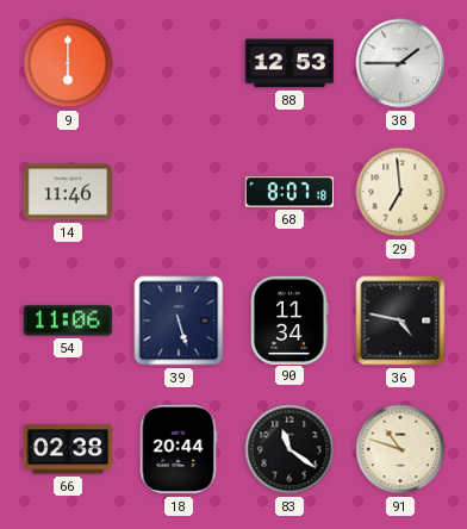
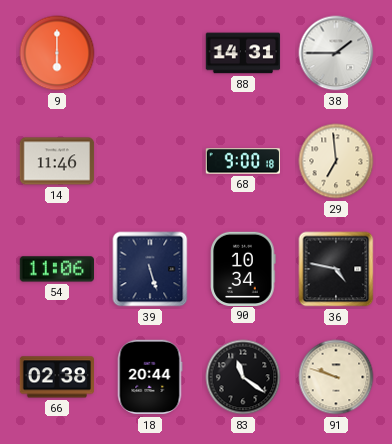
88: 12:53 -> 14:31 (243, 53)
68: 8:07 -> 9:00 (242, 161)
90: 11:34 -> 10:34 (243, 268)
91: 10:48 -> 9:48 (336, 377)
